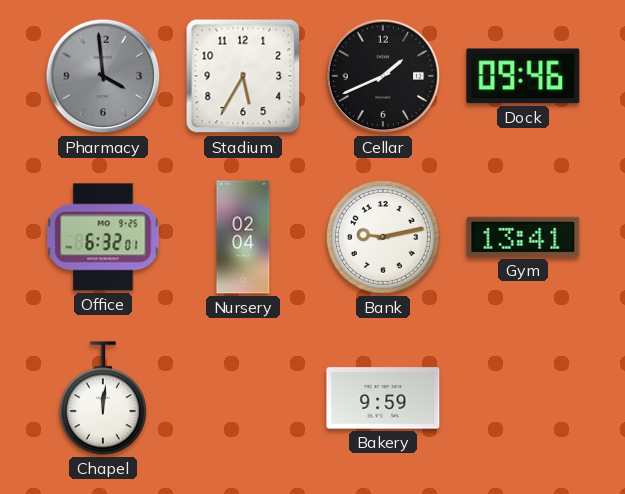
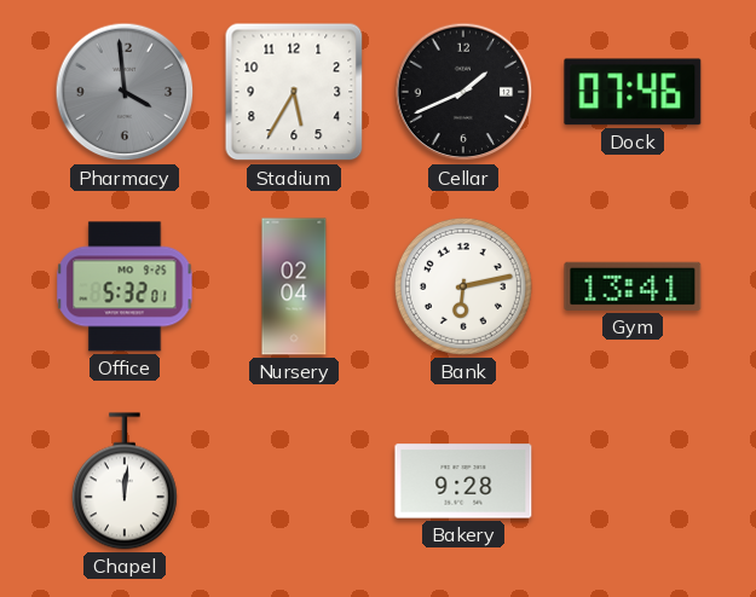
Dock: 09:46 -> 07:46 (633, 92)
Office: 6:32 -> 5:32 (125, 286)
Bank: 9:13 -> 6:13 (463, 286)
Bakery: 9:59 -> 9:28 (463, 481)
